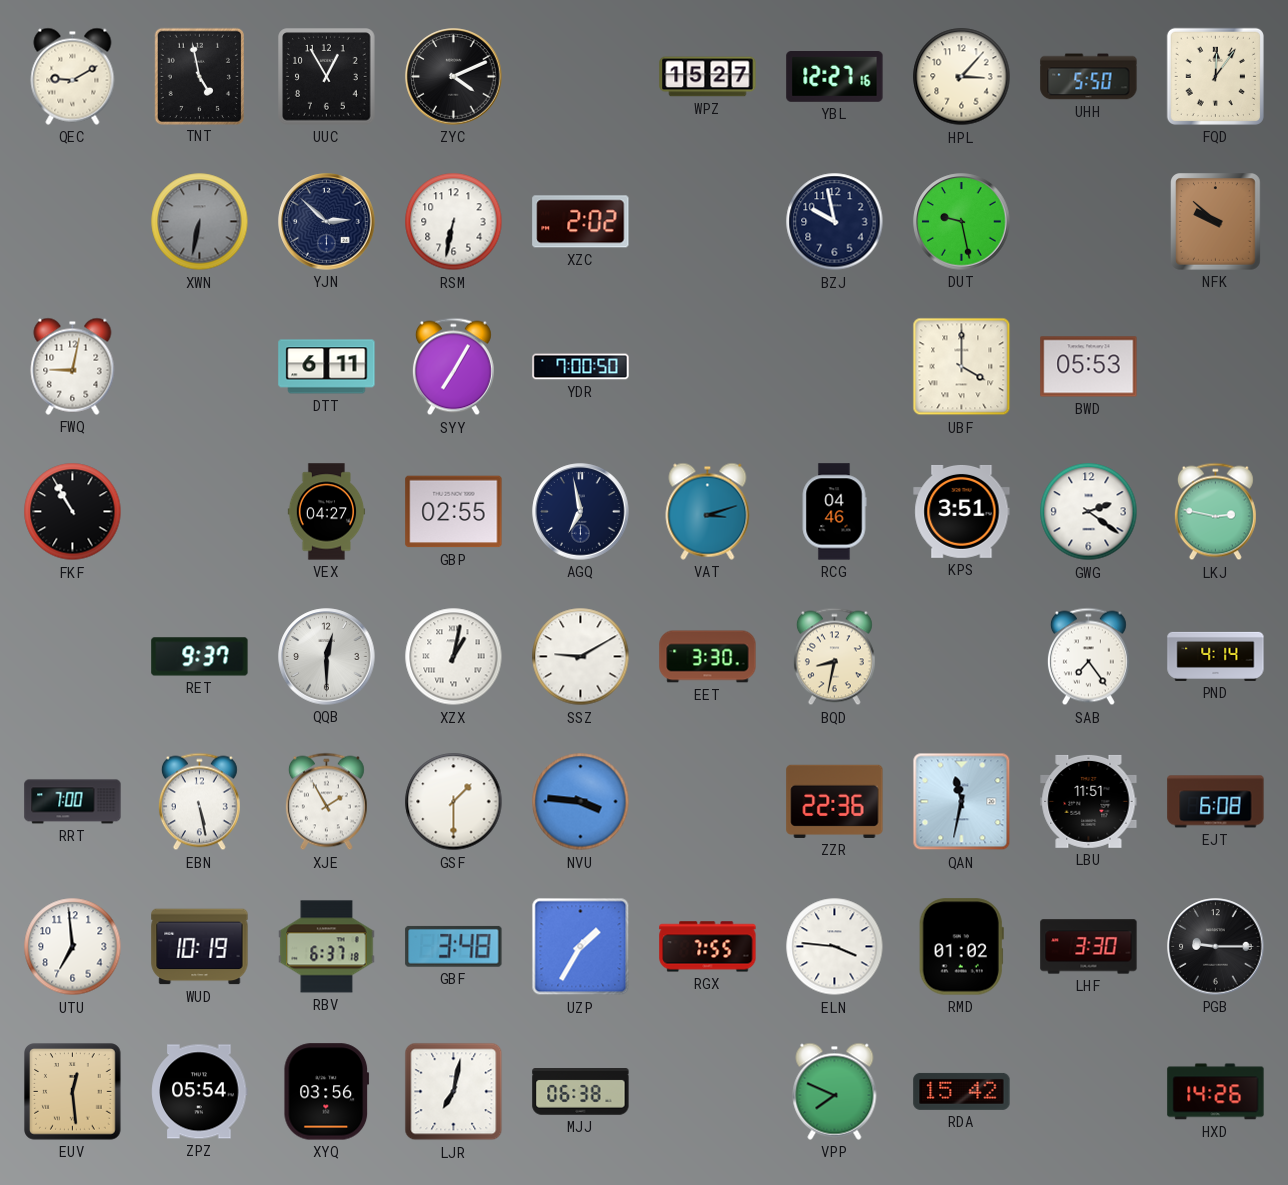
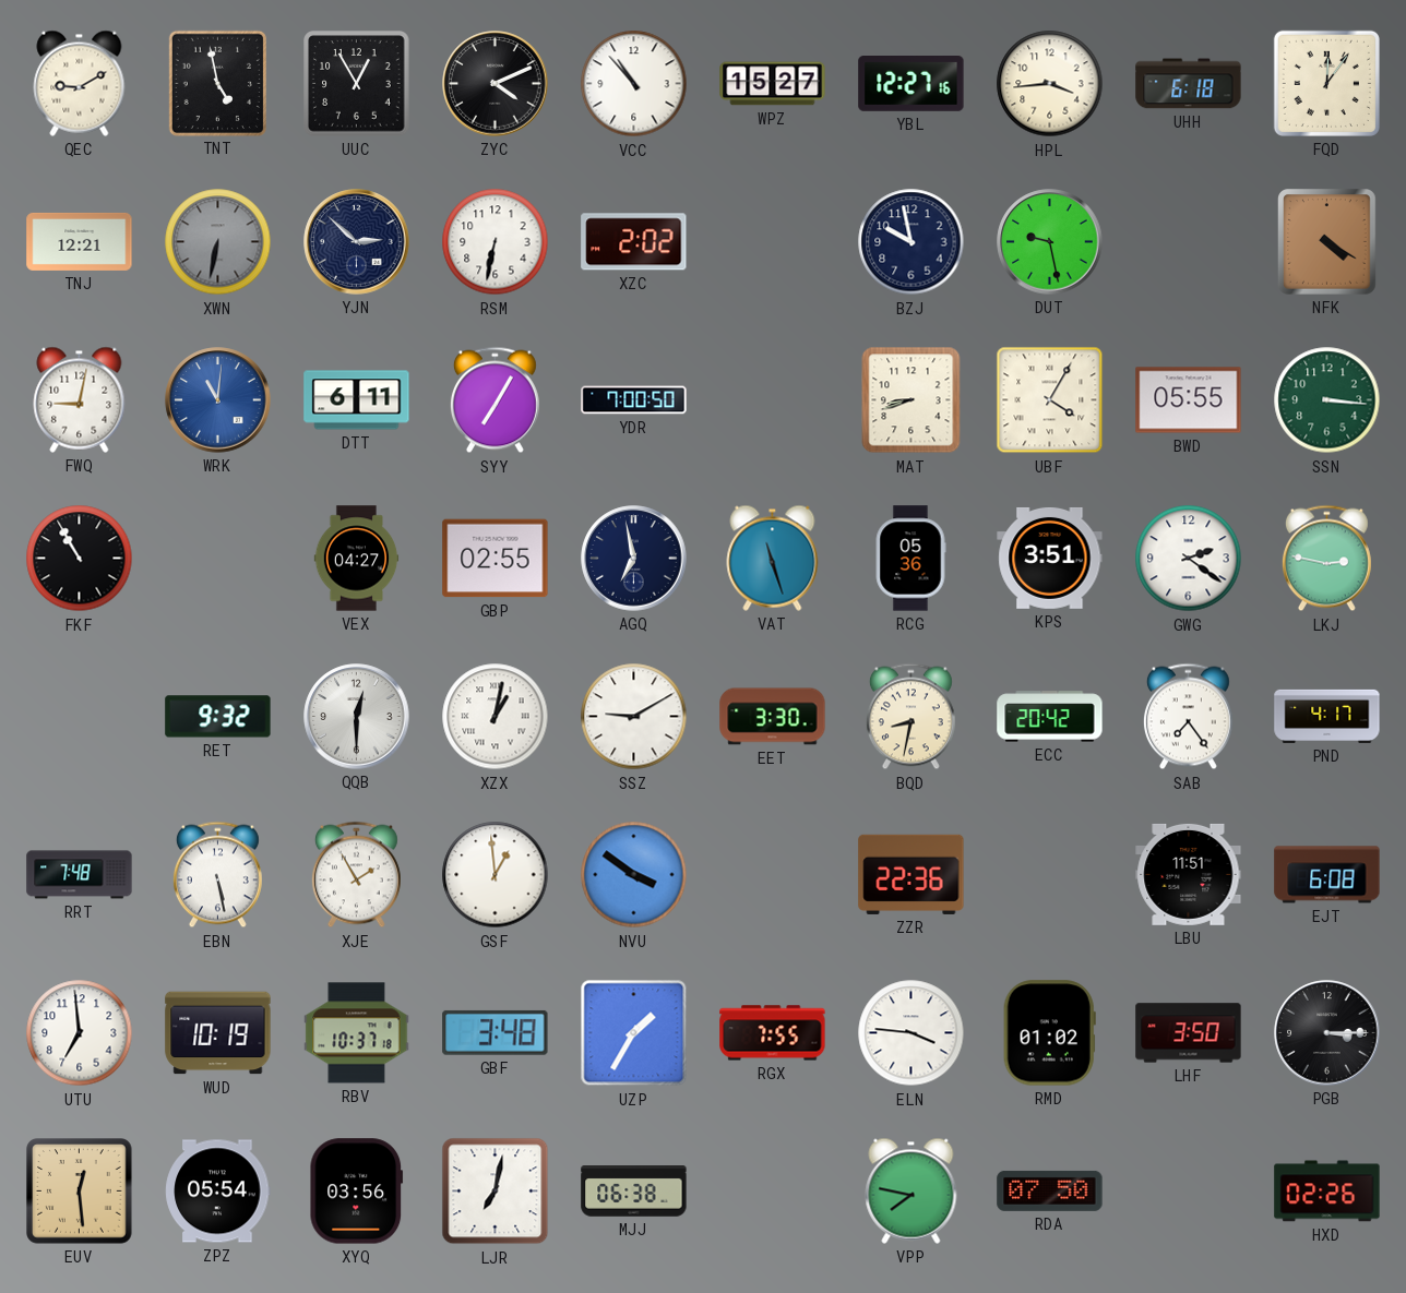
VCC: none -> 10:53 (634, 84)
HPL: 3:07 -> 3:44 (1050, 84)
UHH: 5:50 -> 6:18 (1189, 84)
TNJ: none -> 12:21 (80, 241)
NFK: 9:52 -> 4:20 (1327, 242)
WRK: none -> 11:01 (218, 400)
MAT: none -> 8:42 (911, 400)
UBF: 4:00 -> 4:05 (1050, 400)
BWD: 05:53 -> 05:55 (1189, 400)
SSN: none -> 3:16 (1327, 400)
VAT: 3:12 -> 11:27 (773, 558)
RCG: 04:46 -> 05:36 (910, 559)
RET: 9:37 -> 9:32 (218, 717)
ECC: none -> 20:42 (1050, 717)
PND: 4:14 -> 4:17 (1327, 716)
RRT: 7:00 -> 7:48 (80, 875)
GSF: 1:30 -> 12:59 (496, 875)
NVU: 3:46 -> 3:51 (634, 875)
QAN: 11:32 -> none (962, 802)
RBV: 6:37 -> 10:37 (357, 1033)
LHF: 3:30 -> 3:50 (1189, 1033)
PGB: 9:15 -> 3:15 (1327, 1033)
VPP: 7:49 -> 7:47 (911, 1190)
RDA: 15:42 -> 07:50 (1050, 1190)
HXD: 14:26 -> 02:26 (1327, 1192)
